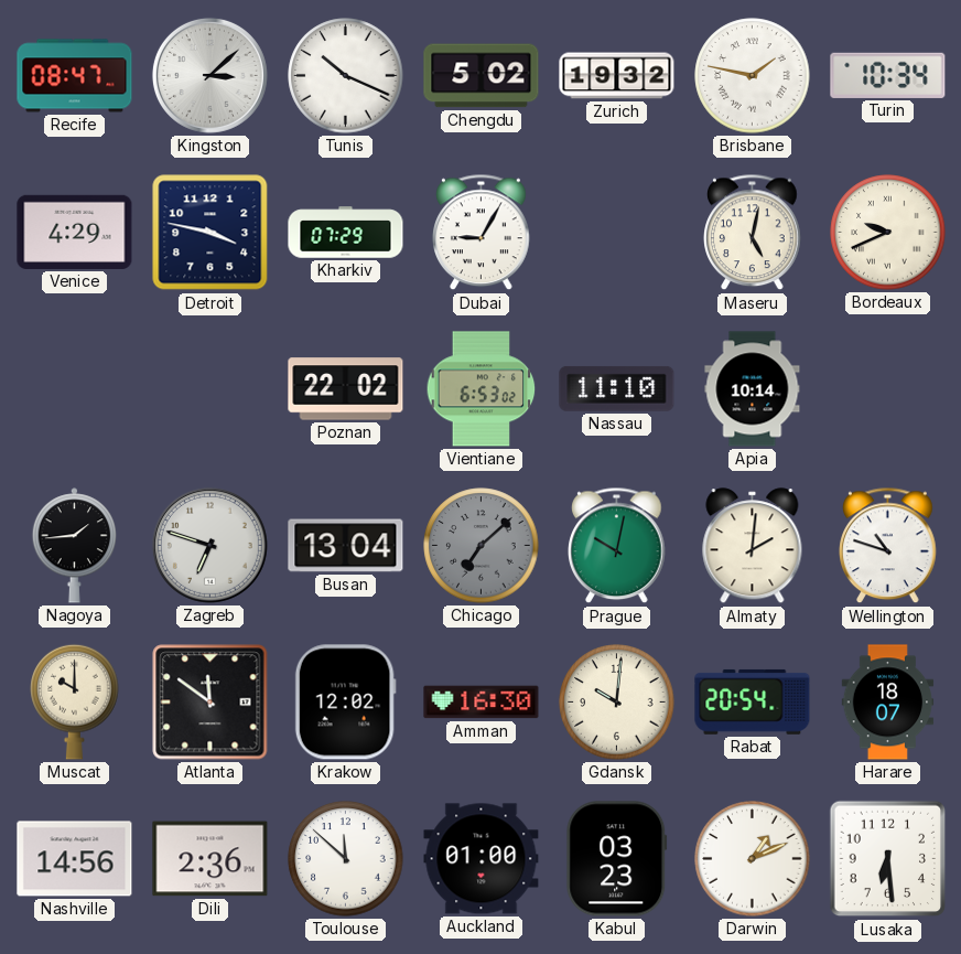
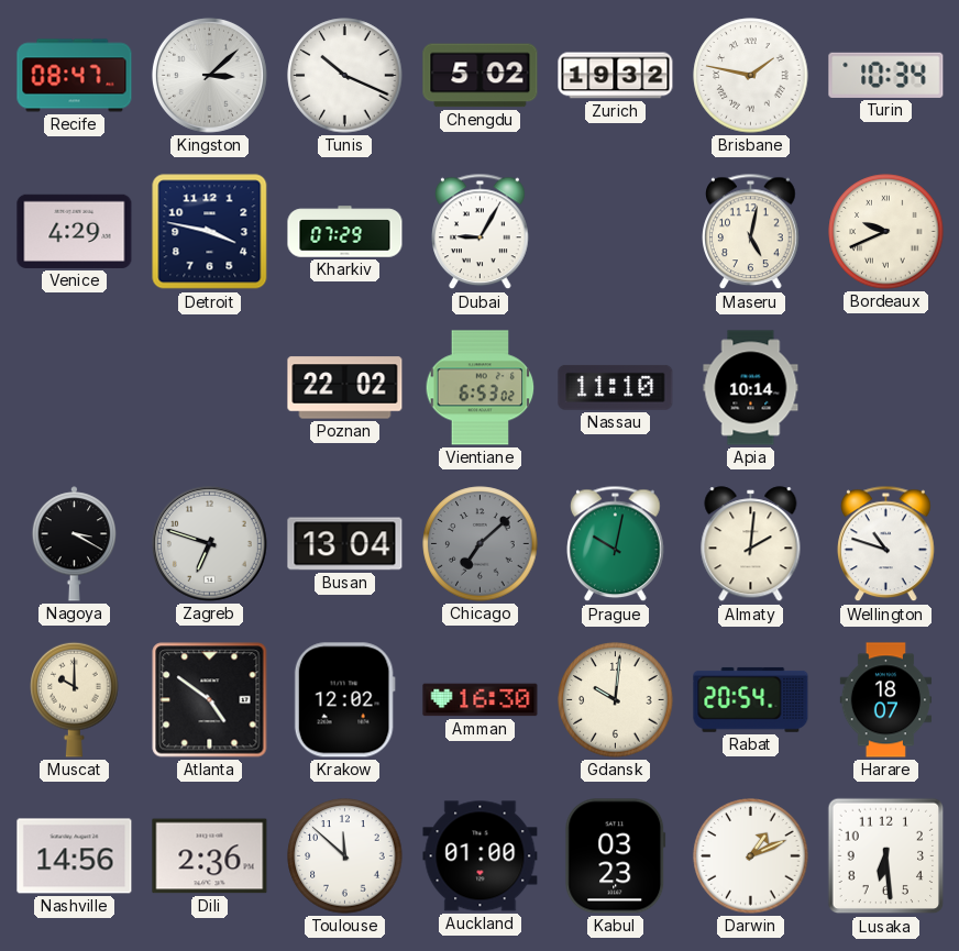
Nagoya: 1:44 -> 3:20 (74, 544)
Atlanta: 11:51 -> 4:51 (210, 700)
